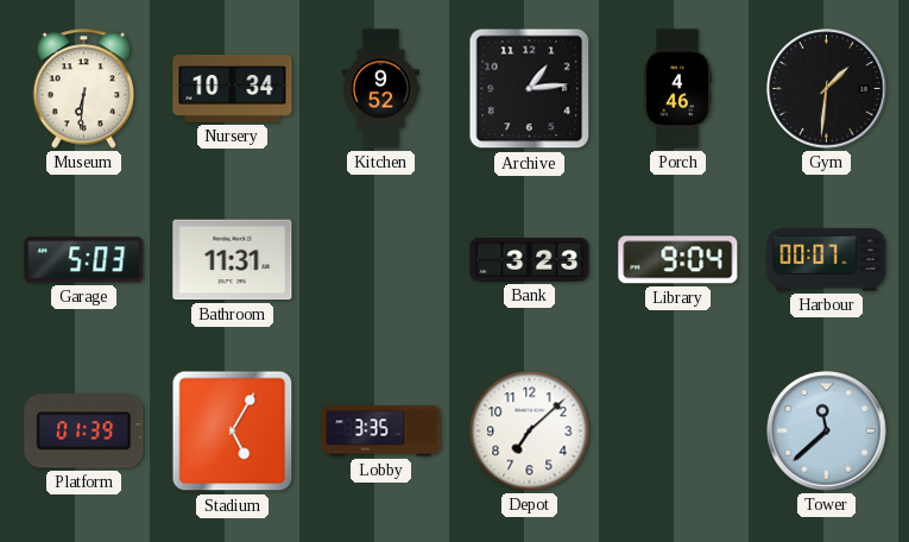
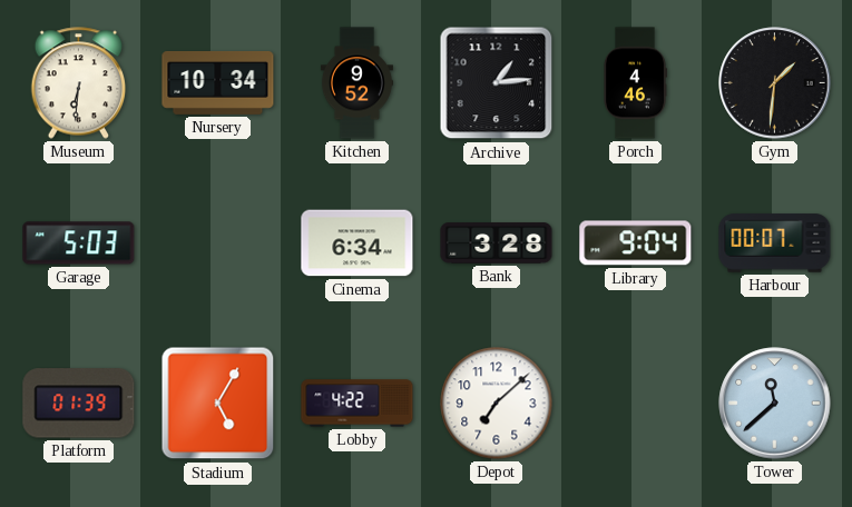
Bathroom: 11:31 -> none (233, 260)
Cinema: none -> 6:34 (358, 243)
Bank: 3:23 -> 3:28 (497, 243)
Lobby: 3:35 -> 4:22 (358, 404)
